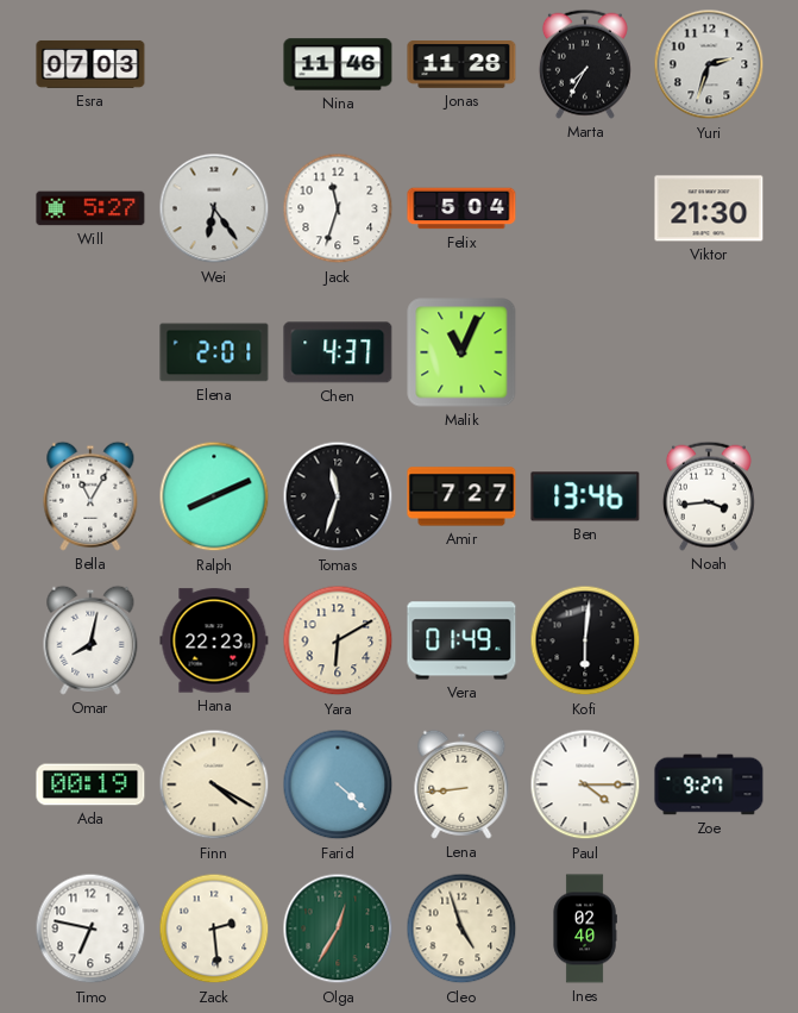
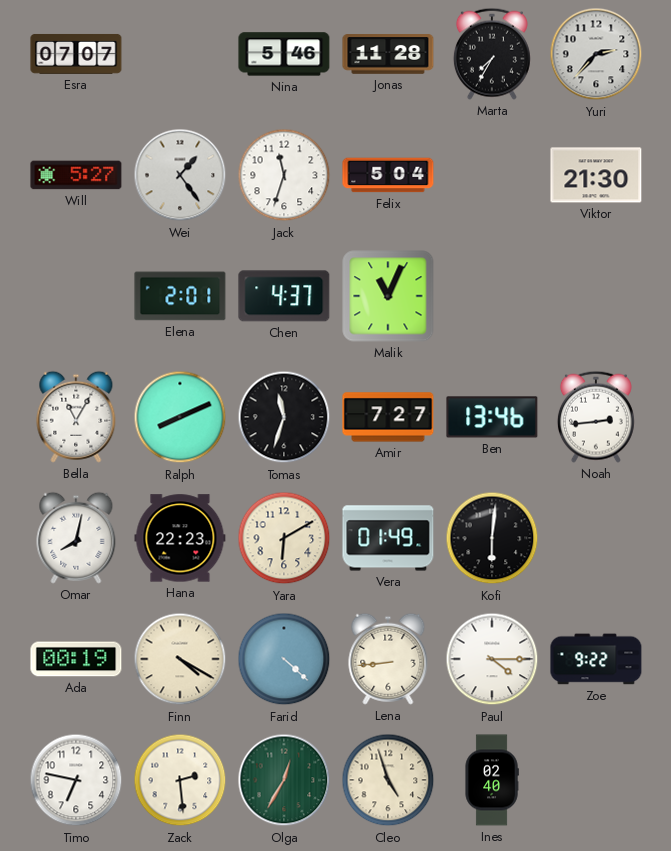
Esra: 07:03 -> 07:07 (76, 54)
Nina: 11:46 -> 5:46 (284, 54)
Yuri: 2:33 -> 2:37 (596, 54)
Wei: 6:24 -> 1:24 (180, 175)
Noah: 3:44 -> 2:44 (596, 417)
Zoe: 9:27 -> 9:22 (596, 659)
